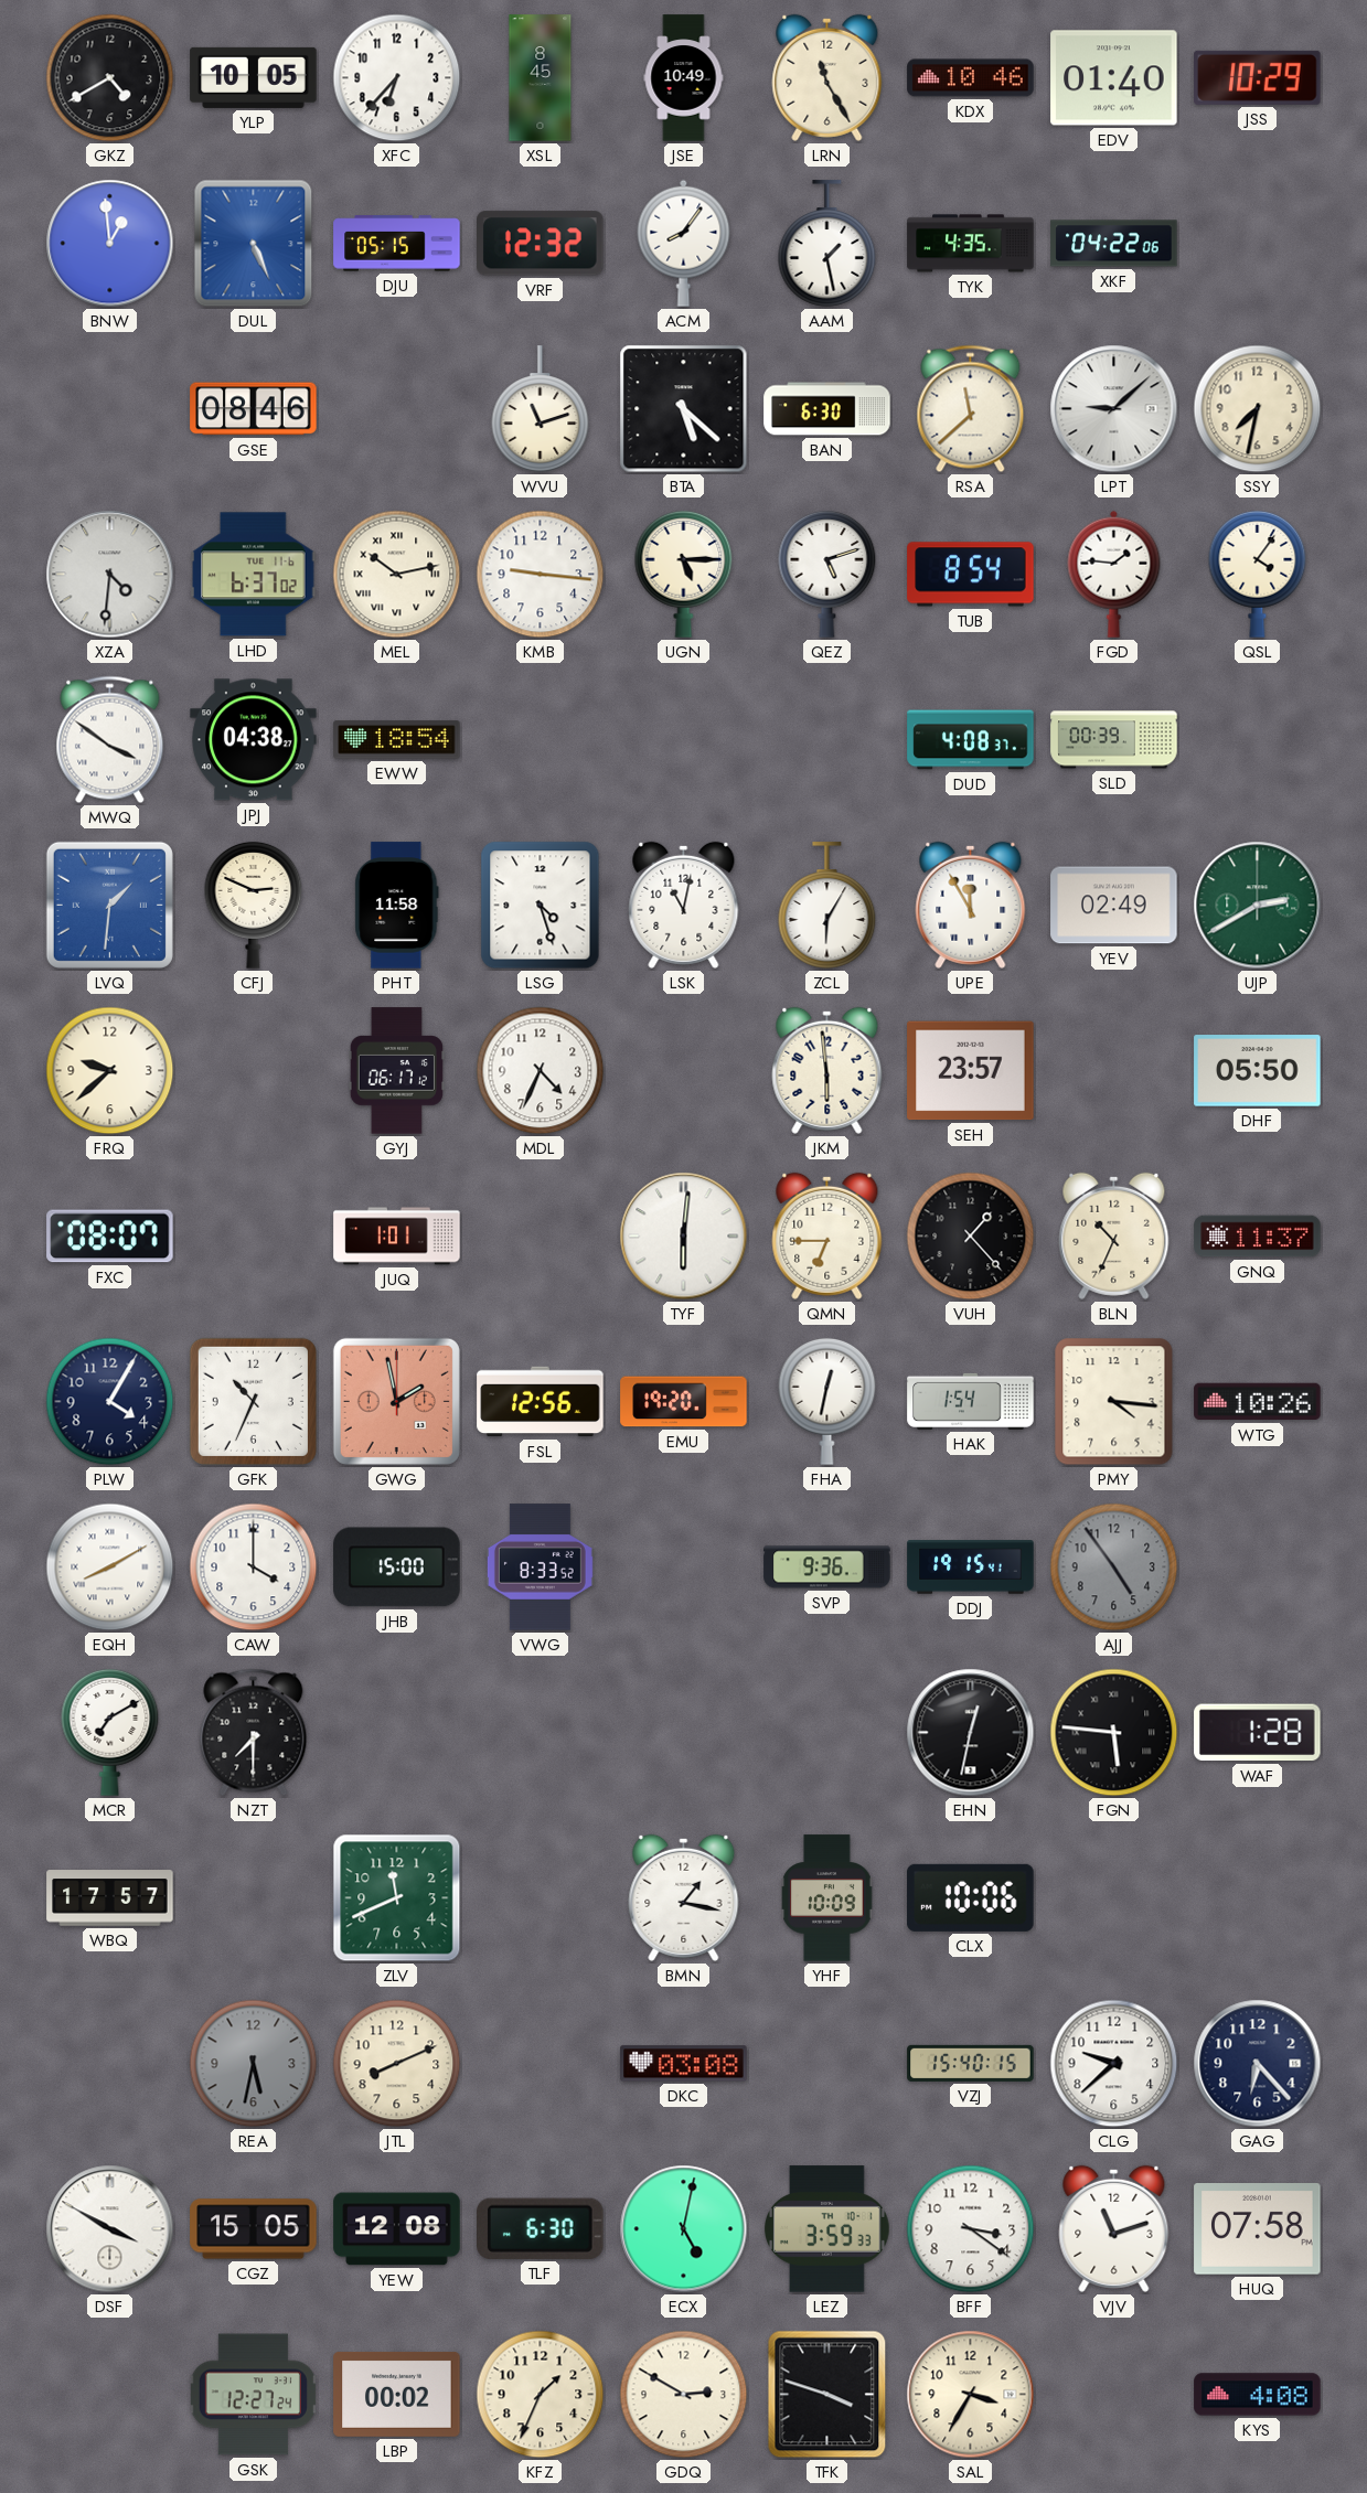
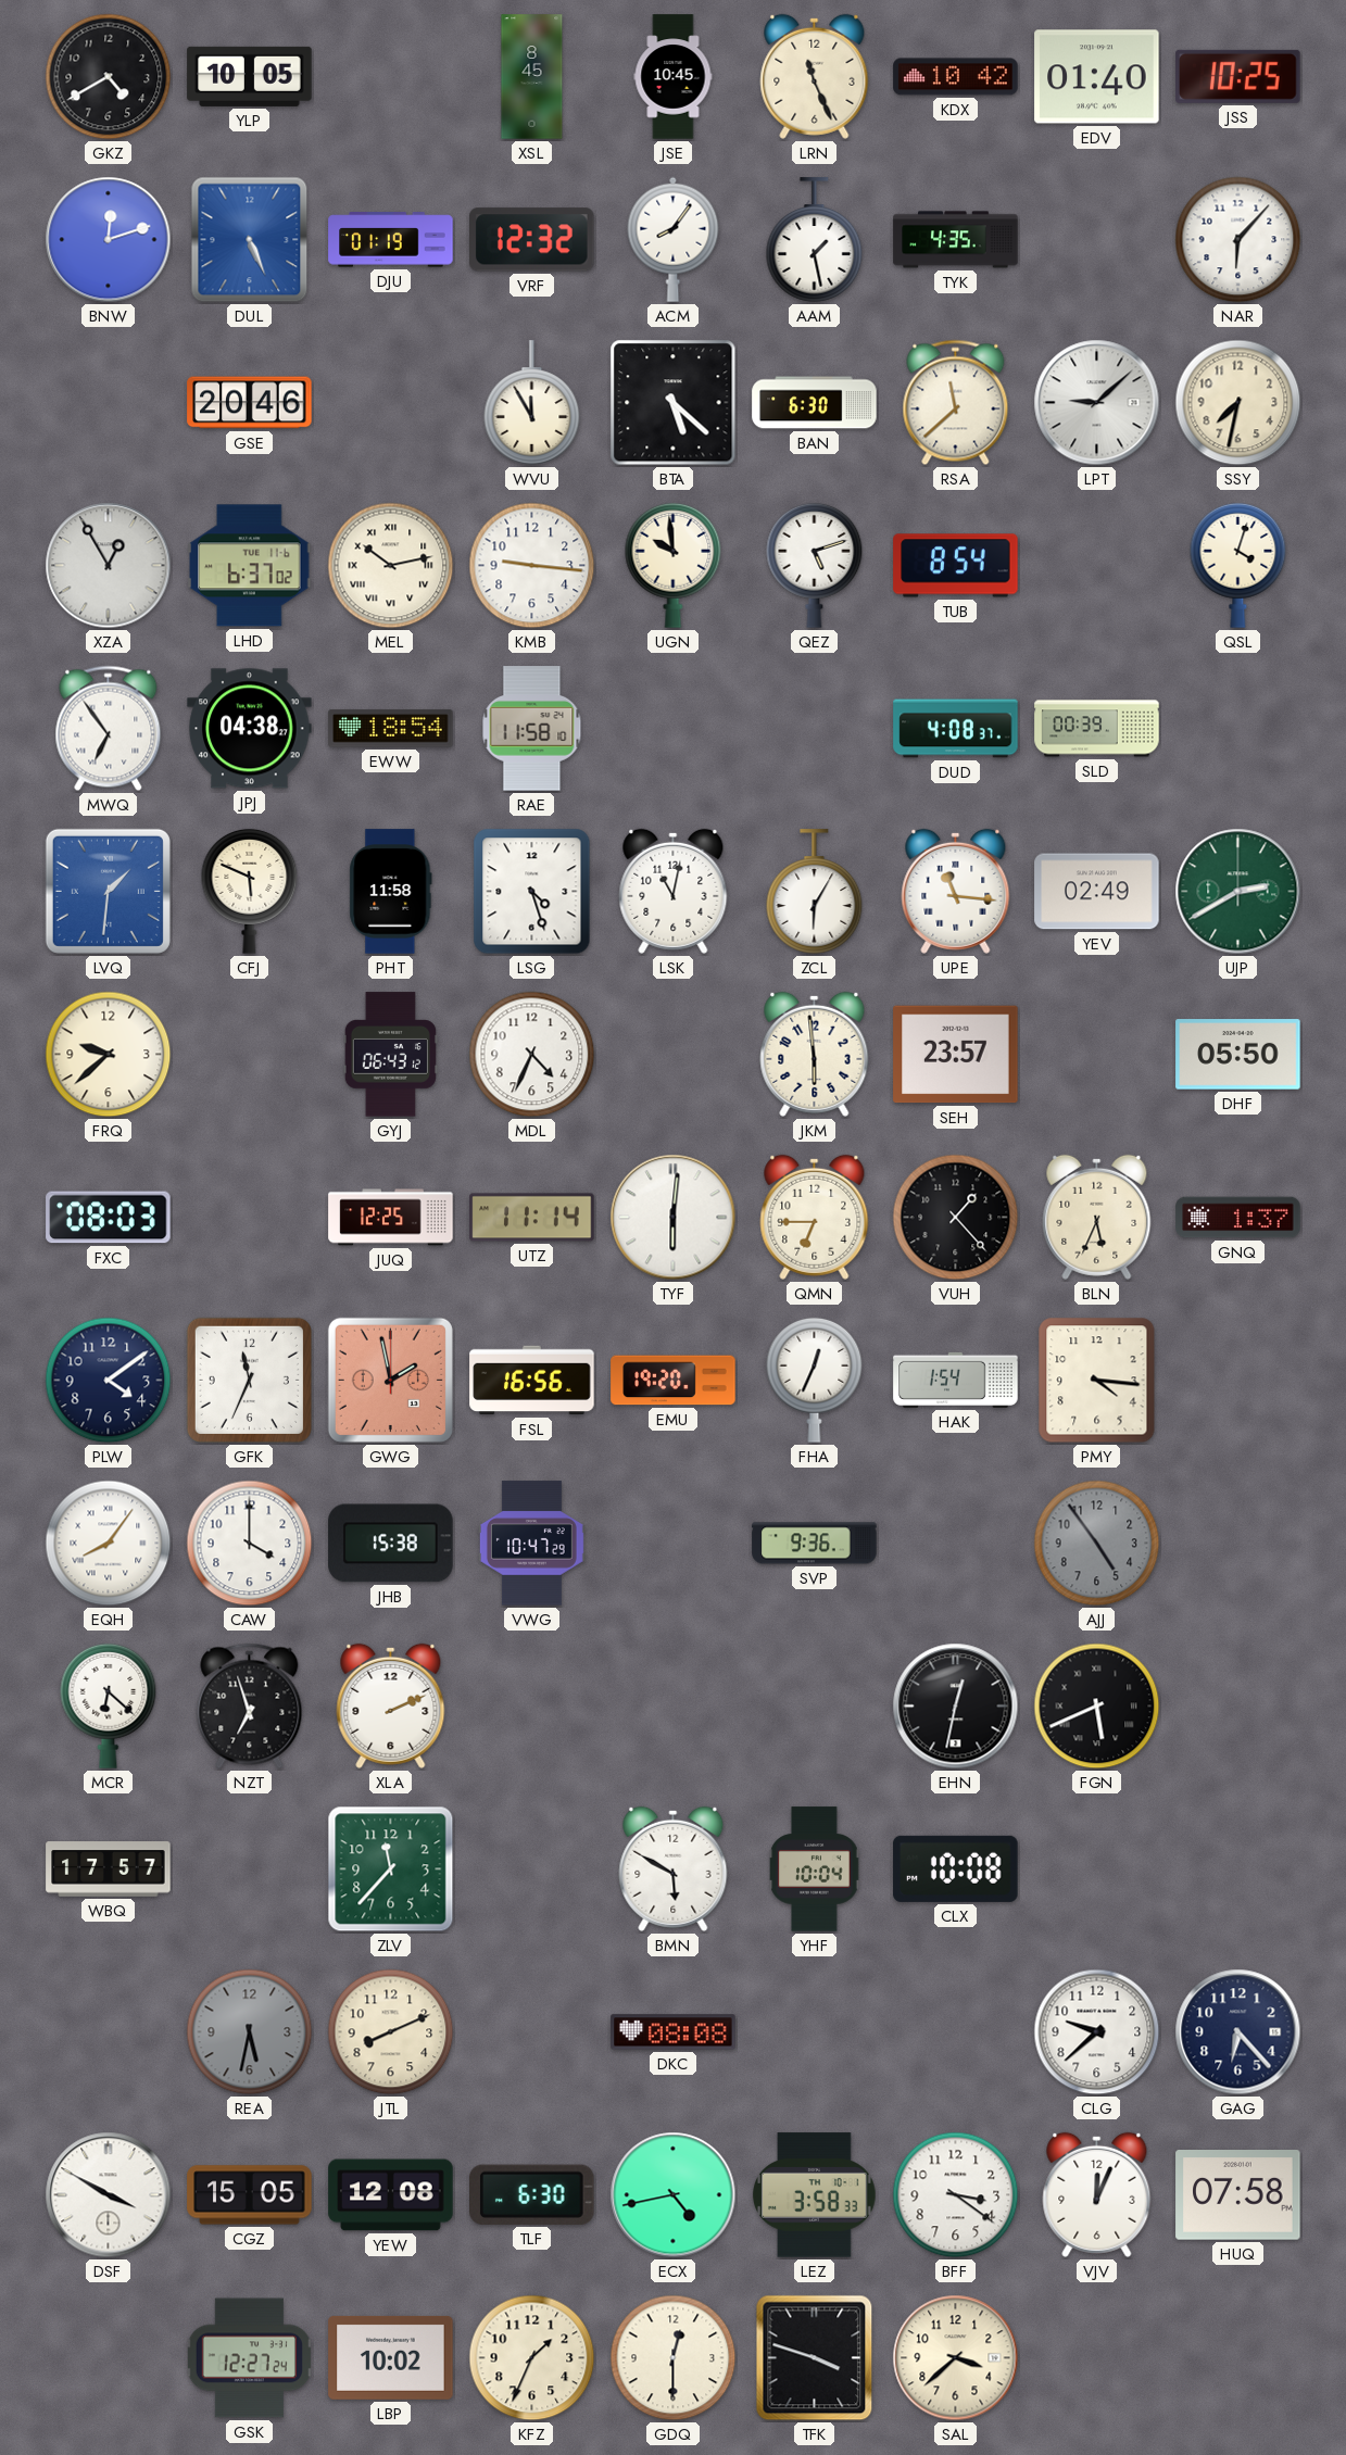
XFC: 6:37 -> none (397, 78)
JSE: 10:49 -> 10:45 (674, 77)
LRN: 11:25 -> 11:26 (815, 76)
KDX: 10:46 -> 10:42 (956, 77)
JSS: 10:29 -> 10:25 (1238, 76)
BNW: 12:59 -> 12:12 (109, 240)
DJU: 05:15 -> 01:19 (391, 240)
XKF: 04:22 -> none (1114, 244)
NAR: none -> 6:07 (1238, 240)
GSE: 08:46 -> 20:46 (250, 403)
WVU: 11:12 -> 11:55 (532, 403)
XZA: 4:31 -> 12:55 (109, 566)
UGN: 5:15 -> 9:59 (674, 565)
FGD: 1:46 -> none (1114, 574)
QSL: 4:06 -> 4:03 (1238, 565)
MWQ: 3:51 -> 6:54 (109, 729)
RAE: none -> 11:58 (532, 729)
CFJ: 2:49 -> 5:49 (250, 891)
UPE: 11:55 -> 11:16 (956, 891)
GYJ: 06:17 -> 06:43 (390, 1055)
FXC: 08:07 -> 08:03 (109, 1218)
JUQ: 1:01 -> 12:25 (391, 1218)
UTZ: none -> 11:14 (532, 1218)
BLN: 10:34 -> 5:34 (1097, 1217)
GNQ: 11:37 -> 1:37 (1238, 1218)
PLW: 4:05 -> 4:09 (109, 1381)
GFK: 10:34 -> 11:34 (249, 1380)
FSL: 12:56 -> 16:56 (532, 1381)
FHA: 12:32 -> 12:34 (815, 1380)
WTG: 10:26 -> none (1258, 1402)
EQH: 8:10 -> 8:06 (109, 1544)
JHB: 15:00 -> 15:38 (391, 1544)
VWG: 8:33 -> 10:47 (531, 1544)
DDJ: 19:15 -> none (971, 1568)
MCR: 7:10 -> 6:22 (109, 1705)
NZT: 7:30 -> 6:57 (250, 1707)
XLA: none -> 2:11 (391, 1705)
FGN: 5:46 -> 5:41 (1097, 1707)
WAF: 1:28 -> none (1258, 1733)
ZLV: 11:41 -> 11:37 (391, 1869)
BMN: 1:17 -> 5:50 (674, 1868)
YHF: 10:09 -> 10:04 (815, 1869)
CLX: 10:06 -> 10:08 (956, 1868)
DKC: 03:08 -> 08:08 (674, 2032)
VZJ: 15:40 -> none (971, 2063)
ECX: 5:02 -> 4:43 (674, 2195)
LEZ: 3:59 -> 3:58 (815, 2195)
VJV: 11:12 -> 12:04 (1097, 2194)
LBP: 00:02 -> 10:02 (391, 2357)
GDQ: 2:50 -> 12:30 (674, 2358)
SAL: 3:35 -> 3:38 (956, 2358)
KYS: 4:08 -> none (1258, 2395)
